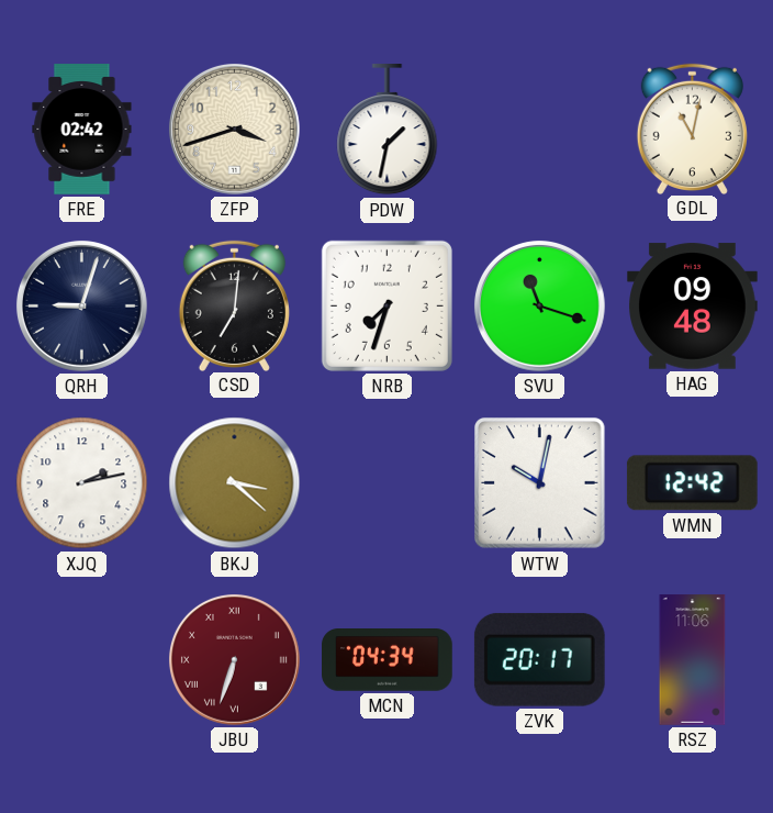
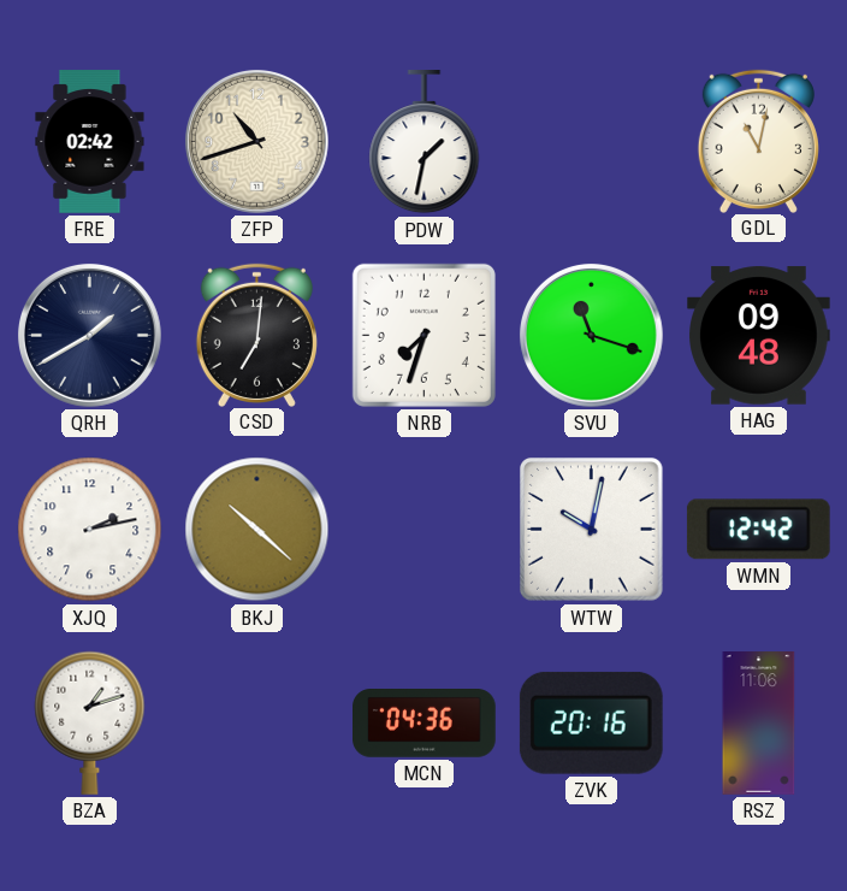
ZFP: 3:42 -> 10:42 (256, 141)
QRH: 9:03 -> 1:40 (89, 335)
BKJ: 3:22 -> 10:22 (257, 530)
BZA: none -> 1:12 (90, 722)
JBU: 6:33 -> none (234, 659)
MCN: 04:34 -> 04:36 (425, 724)
ZVK: 20:17 -> 20:16 (591, 722)
